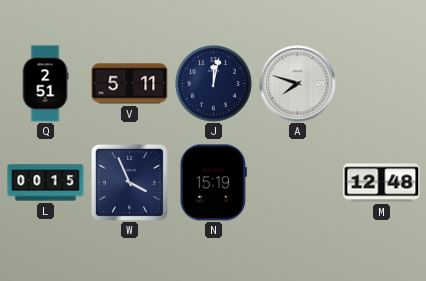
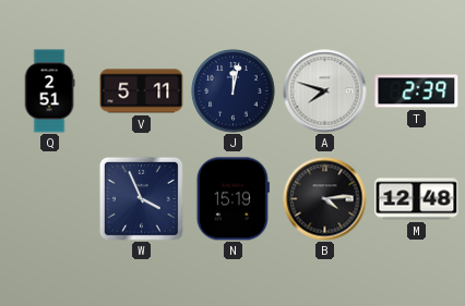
T: none -> 2:39 (417, 91)
L: 00:15 -> none (46, 183)
B: none -> 4:14 (325, 199)
